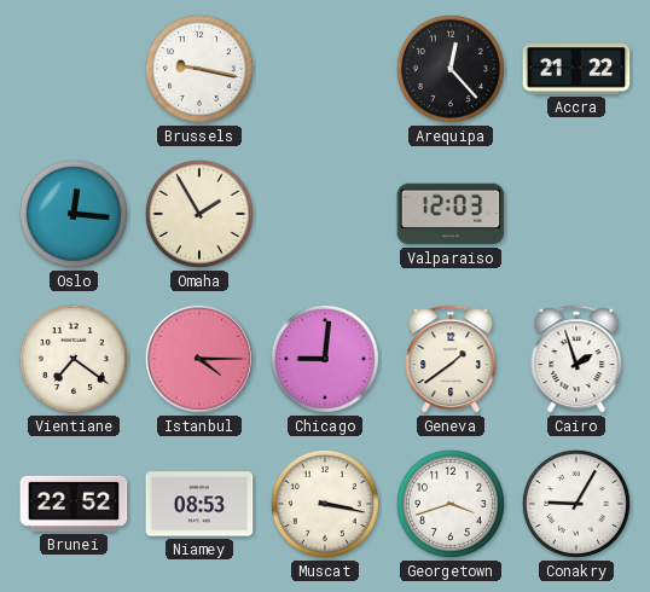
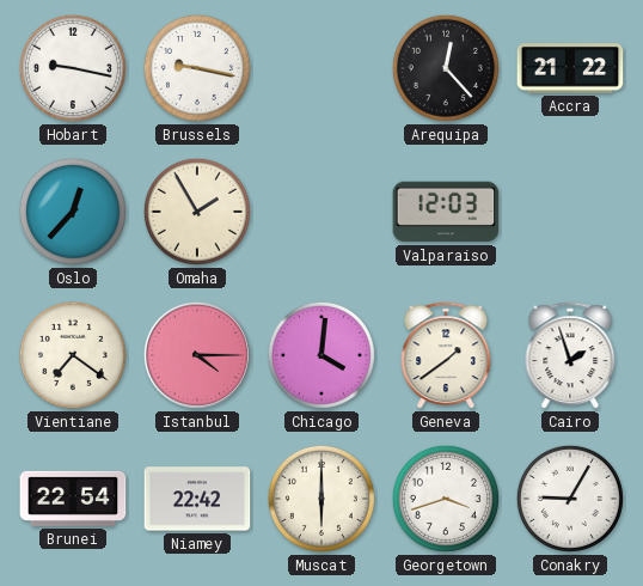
Hobart: none -> 9:17 (73, 68)
Oslo: 12:16 -> 12:37 (73, 212)
Chicago: 9:01 -> 4:01 (321, 355)
Brunei: 22:52 -> 22:54 (73, 499)
Niamey: 08:53 -> 22:42 (197, 499)
Muscat: 3:17 -> 6:00 (321, 499)
